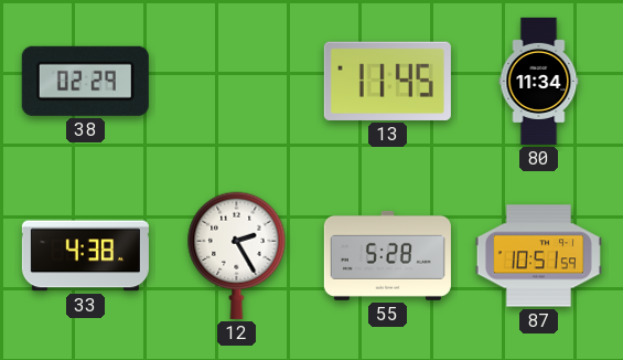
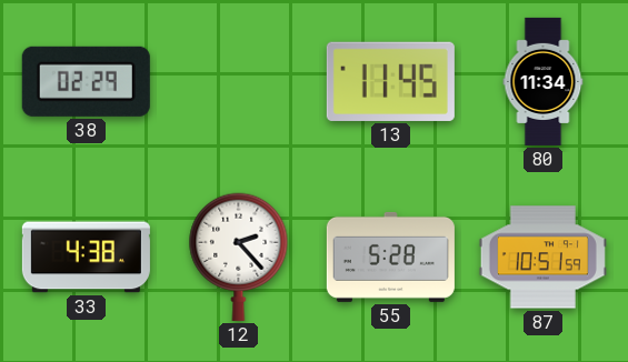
12: 2:25 -> 2:23 (239, 257)
